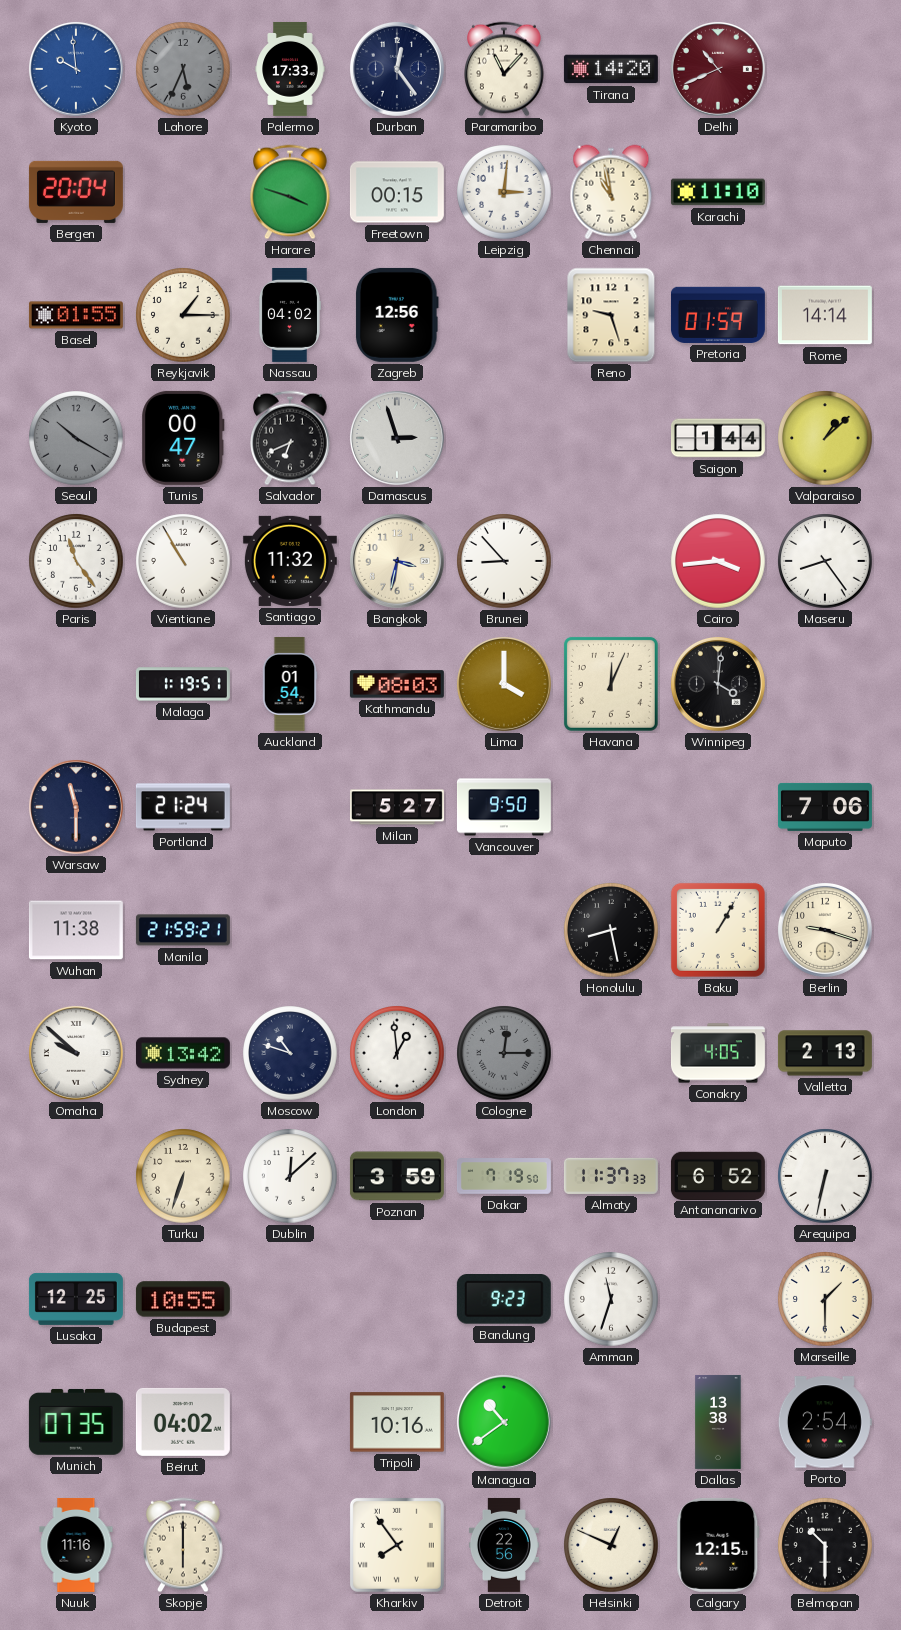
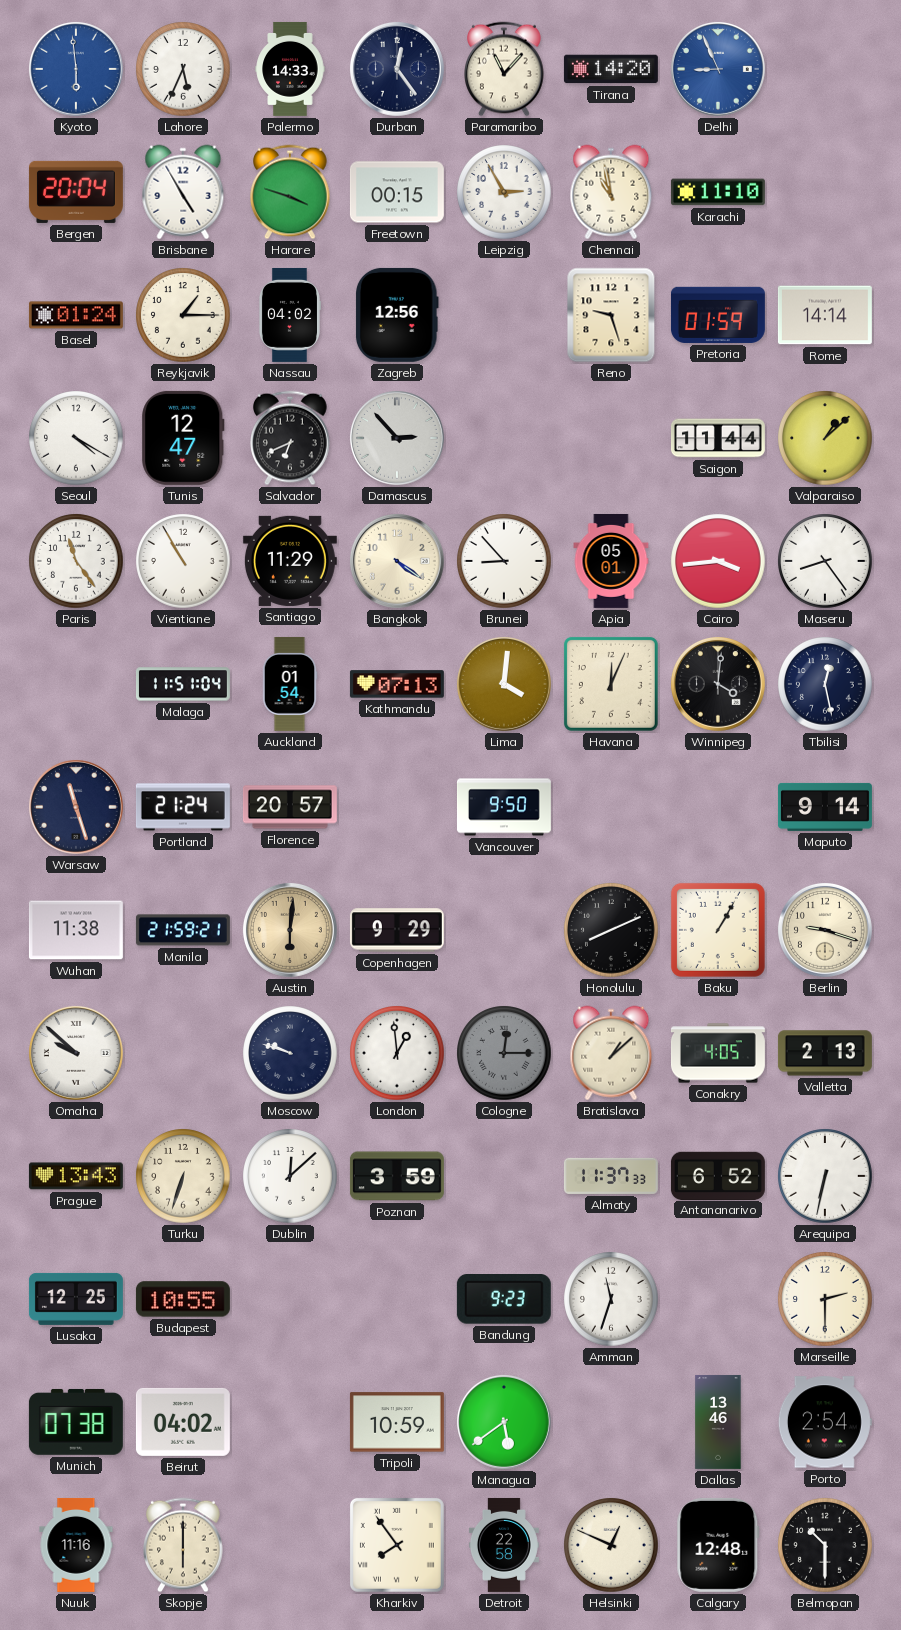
Kyoto: 9:59 -> 5:59 (76, 69)
Lahore dial: grey -> white (183, 69)
Palermo: 17:33 -> 14:33 (290, 69)
Delhi: 10:41 -> 8:56 (718, 69)
Delhi dial: burgundy -> blue (718, 69)
Brisbane: none -> 4:55 (183, 192)
Leipzig: 3:01 -> 2:55 (504, 192)
Basel: 01:55 -> 01:24 (76, 315)
Seoul: 10:20 -> 4:20 (76, 438)
Seoul dial: grey -> white (76, 438)
Tunis: 00:47 -> 12:47 (183, 438)
Damascus: 2:57 -> 2:53 (397, 438)
Saigon: 1:44 -> 11:44 (718, 438)
Santiago: 11:32 -> 11:29 (290, 561)
Bangkok: 3:32 -> 4:21 (397, 561)
Apia: none -> 05:01 (611, 561)
Malaga: 1:19 -> 11:51 (183, 684)
Kathmandu: 08:03 -> 07:13 (397, 684)
Lima: 4:00 -> 4:01 (504, 684)
Tbilisi: none -> 12:28 (825, 684)
Warsaw: 11:30 -> 11:27 (76, 807)
Florence: none -> 20:57 (290, 807)
Milan: 5:27 -> none (397, 807)
Maputo: 7:06 -> 9:14 (825, 807)
Austin: none -> 6:01 (290, 930)
Copenhagen: none -> 9:29 (397, 930)
Honolulu: 8:28 -> 8:11 (611, 930)
Sydney: 13:42 -> none (183, 1053)
Moscow: 10:48 -> 9:48 (290, 1053)
Bratislava: none -> 1:08 (611, 1053)
Prague: none -> 13:43 (76, 1176)
Dakar: 7:19 -> none (504, 1176)
Marseille: 1:30 -> 2:30 (825, 1299)
Munich: 07:35 -> 07:38 (76, 1422)
Tripoli: 10:16 -> 10:59 (397, 1422)
Managua: 10:39 -> 5:39 (504, 1422)
Dallas: 13:38 -> 13:46 (718, 1422)
Detroit: 22:56 -> 22:58 (504, 1545)
Calgary: 12:15 -> 12:48 (718, 1545)
